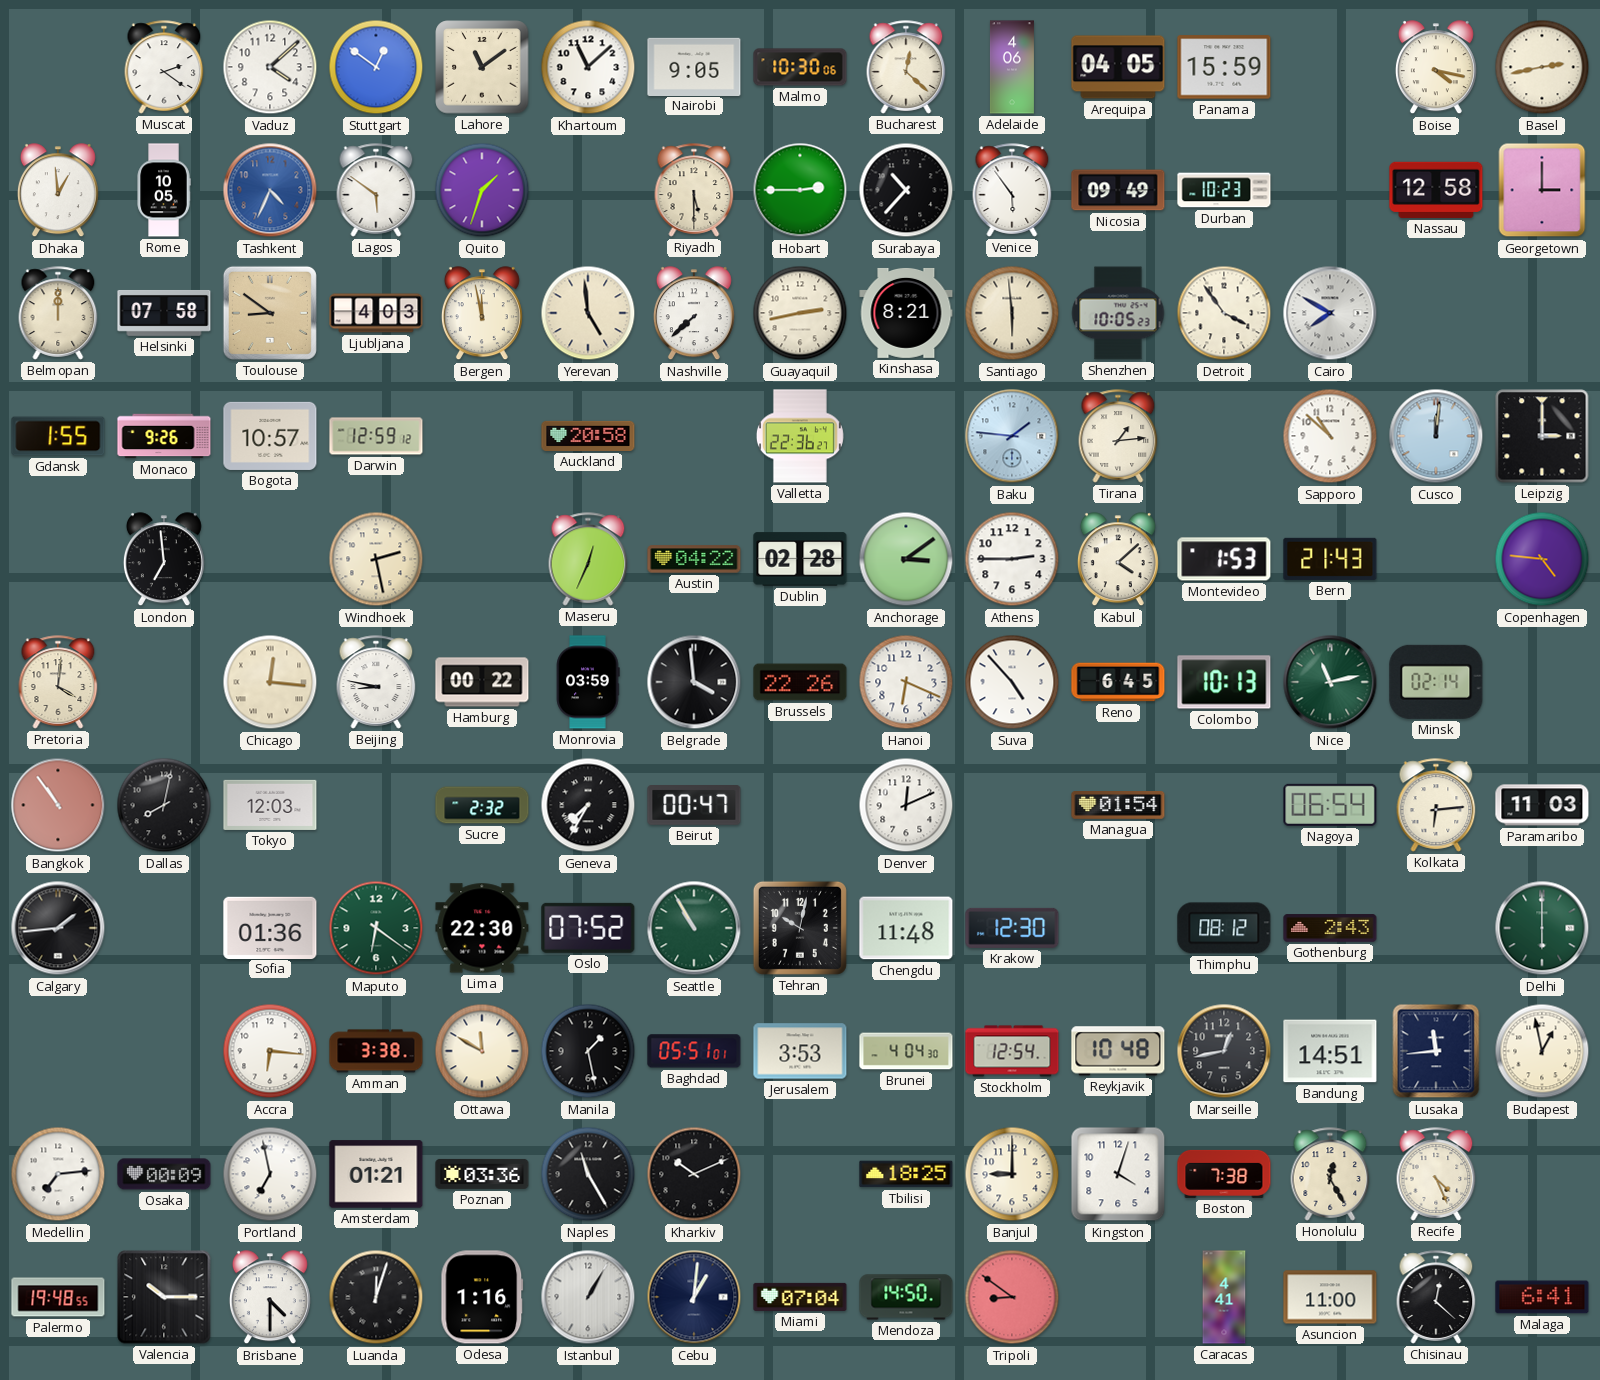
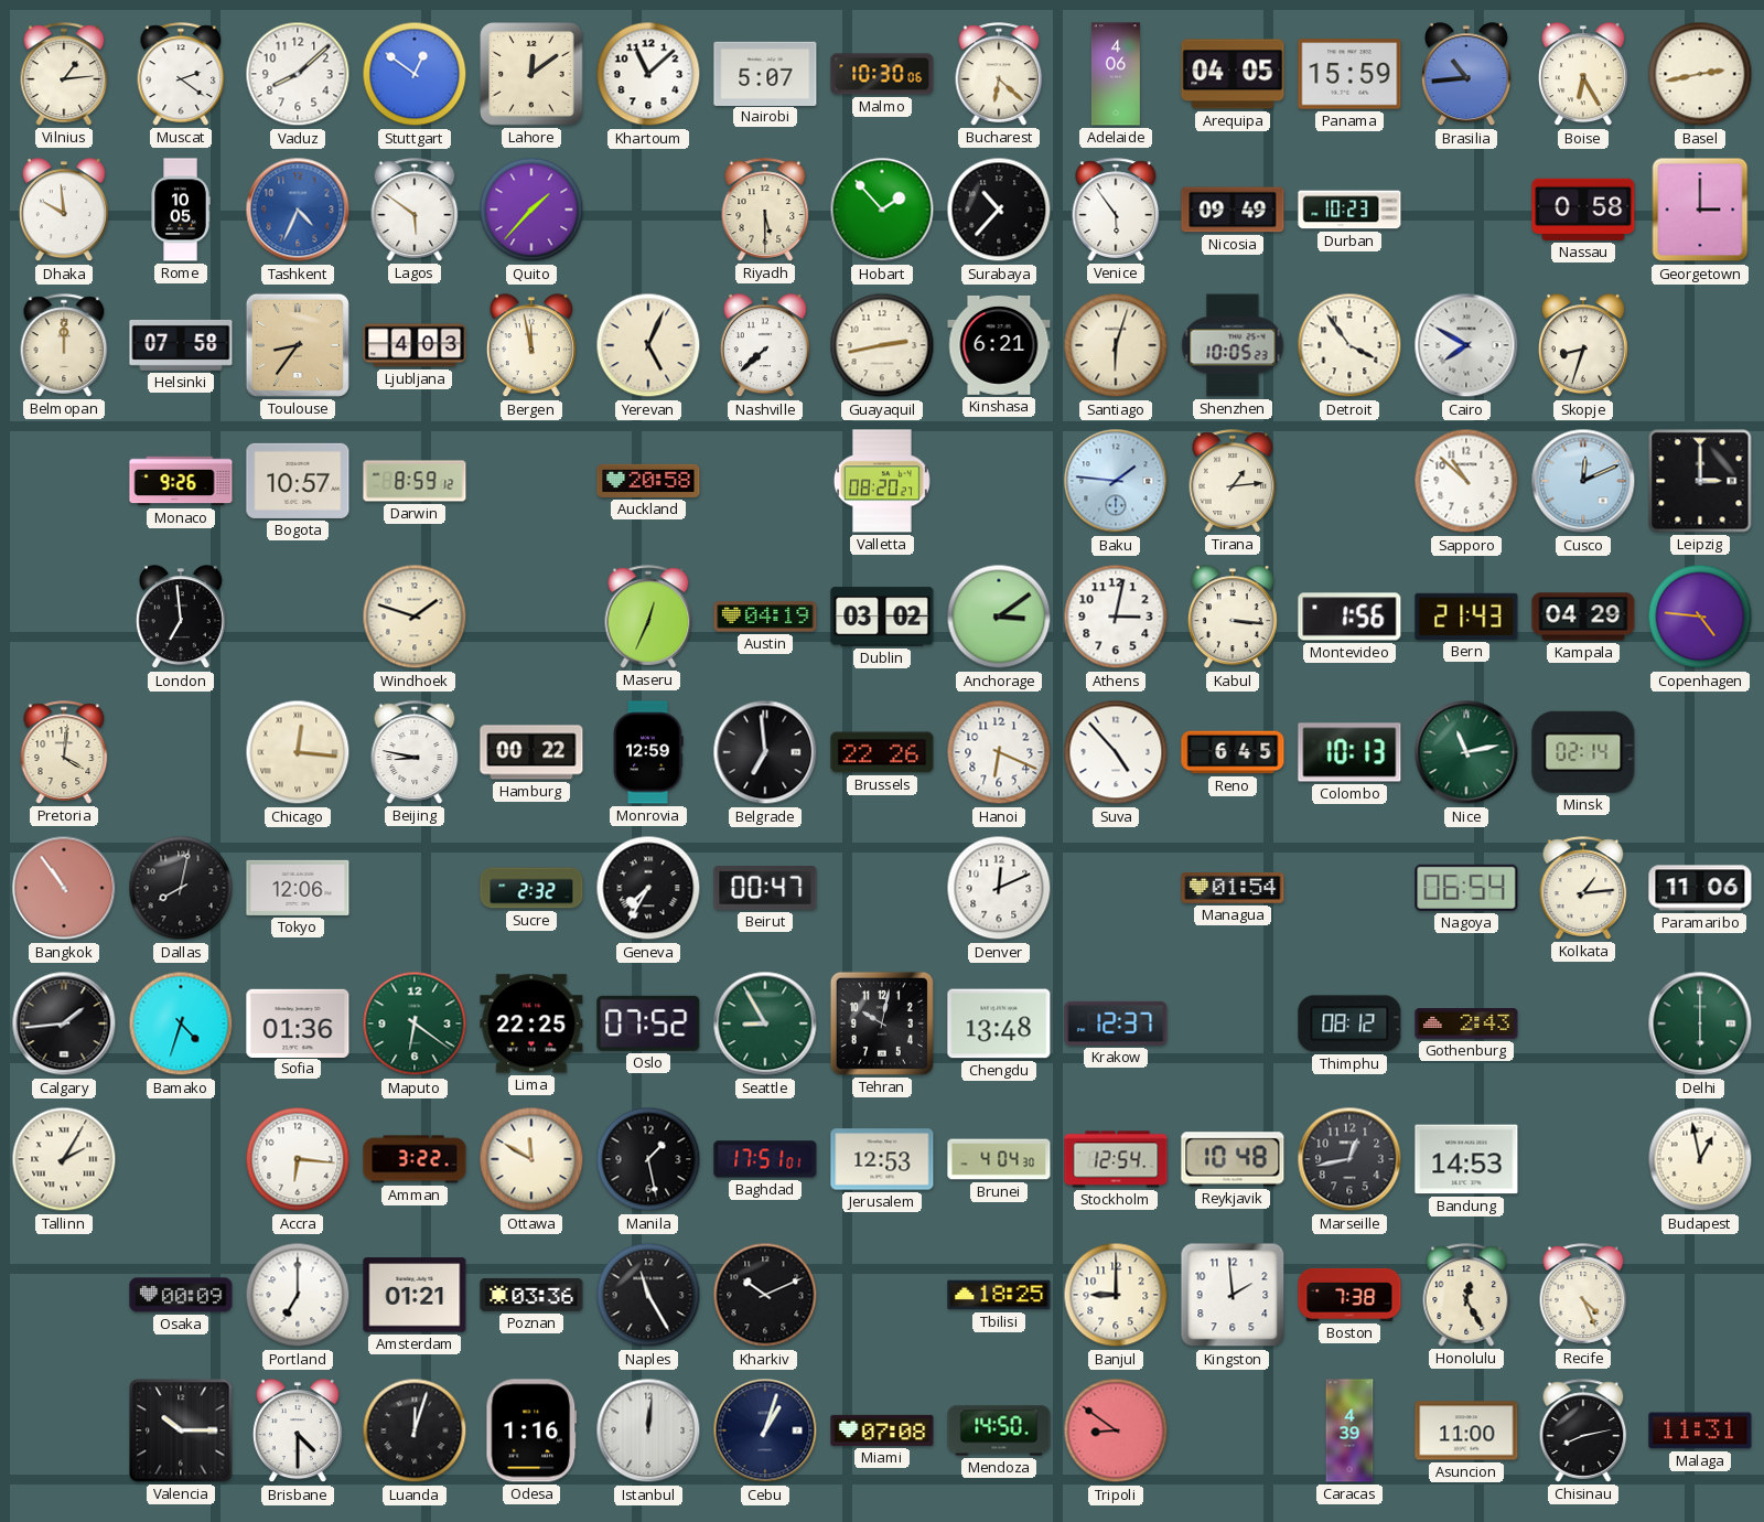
Vilnius: none -> 1:14 (64, 74)
Vaduz: 4:08 -> 8:08 (298, 74)
Lahore: 11:09 -> 12:09 (531, 74)
Nairobi: 9:05 -> 5:07 (765, 73)
Bucharest: 12:22 -> 6:22 (999, 74)
Brasilia: none -> 10:44 (1466, 75)
Boise: 4:17 -> 6:25 (1583, 75)
Dhaka: 12:59 -> 9:59 (64, 211)
Quito: 1:33 -> 1:37 (531, 210)
Hobart: 2:45 -> 1:53 (882, 210)
Nassau: 12:58 -> 0:58 (1583, 210)
Toulouse: 8:51 -> 8:36 (298, 345)
Yerevan: 4:59 -> 5:04 (648, 345)
Kinshasa: 8:21 -> 6:21 (999, 345)
Santiago: 5:59 -> 6:03 (1116, 345)
Skopje: none -> 8:33 (1583, 346)
Gdansk: 1:55 -> none (58, 436)
Darwin: 12:59 -> 8:59 (415, 481)
Valletta: 22:36 -> 08:20 (882, 481)
Cusco: 12:01 -> 12:11 (1583, 481)
Windhoek: 2:28 -> 1:48 (415, 617)
Austin: 04:22 -> 04:19 (765, 617)
Dublin: 02:28 -> 03:02 (882, 617)
Athens: 2:45 -> 3:02 (1116, 617)
Kabul: 4:08 -> 3:16 (1233, 618)
Montevideo: 1:53 -> 1:56 (1349, 617)
Kampala: none -> 04:29 (1583, 617)
Monrovia: 03:59 -> 12:59 (648, 752)
Belgrade: 3:59 -> 6:59 (765, 752)
Tokyo: 12:03 -> 12:06 (298, 888)
Kolkata: 6:14 -> 1:14 (1583, 888)
Paramaribo: 11:03 -> 11:06 (1700, 888)
Bamako: none -> 4:33 (181, 1023)
Lima: 22:30 -> 22:25 (531, 1023)
Seattle: 10:55 -> 8:55 (765, 1023)
Chengdu: 11:48 -> 13:48 (999, 1023)
Krakow: 12:30 -> 12:37 (1116, 1023)
Tallinn: none -> 2:05 (64, 1159)
Amman: 3:38 -> 3:22 (415, 1159)
Baghdad: 05:51 -> 17:51 (765, 1159)
Jerusalem: 3:53 -> 12:53 (882, 1159)
Bandung: 14:51 -> 14:53 (1466, 1159)
Lusaka: 11:44 -> none (1436, 1051)
Medellin: 7:14 -> none (58, 1174)
Portland: 6:58 -> 7:00 (298, 1295)
Kingston: 4:03 -> 1:59 (1233, 1295)
Palermo: 19:48 -> none (58, 1297)
Istanbul: 1:05 -> 12:01 (648, 1430)
Cebu: 1:01 -> 1:03 (765, 1430)
Miami: 07:04 -> 07:08 (882, 1430)
Caracas: 4:41 -> 4:39 (1349, 1430)
Chisinau: 12:22 -> 8:13 (1583, 1430)
Malaga: 6:41 -> 11:31 (1700, 1430)
